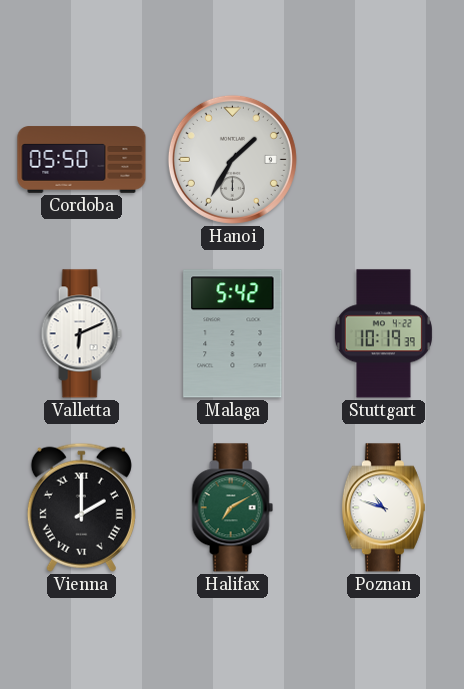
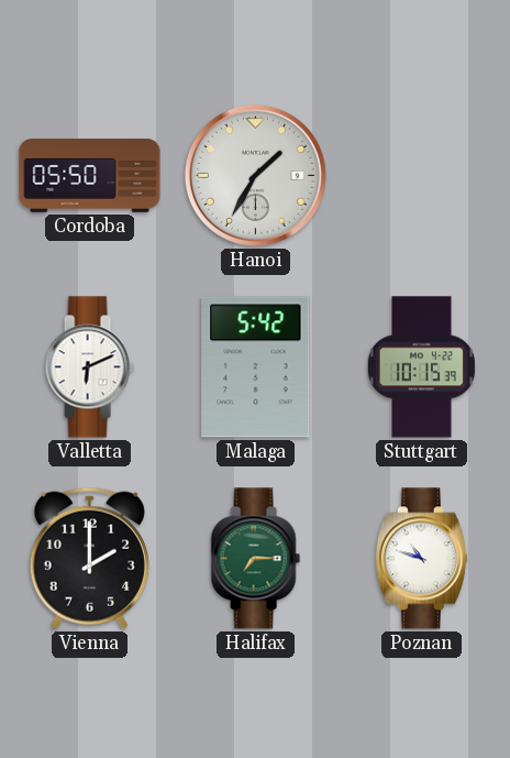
Stuttgart: 10:19 -> 10:15 (421, 367)
Vienna numerals: Roman -> Arabic (89, 558)
Halifax: 7:10 -> 7:15 (255, 559)
